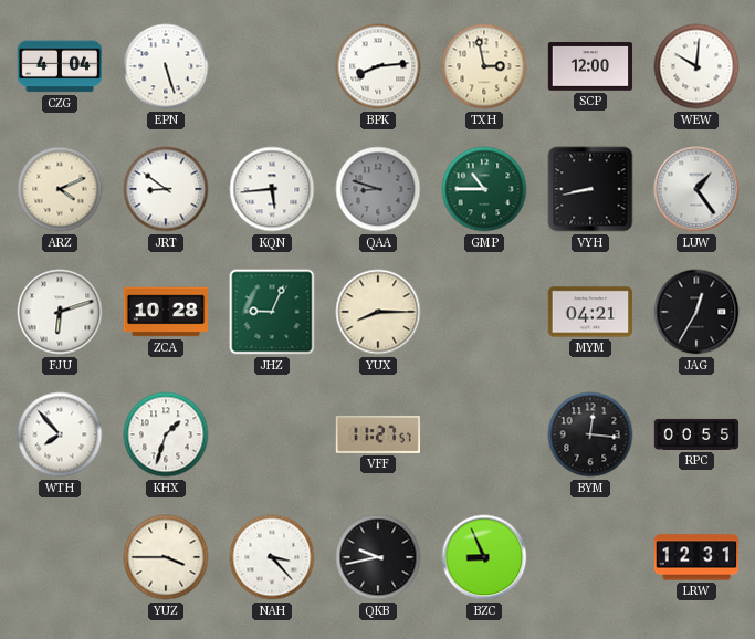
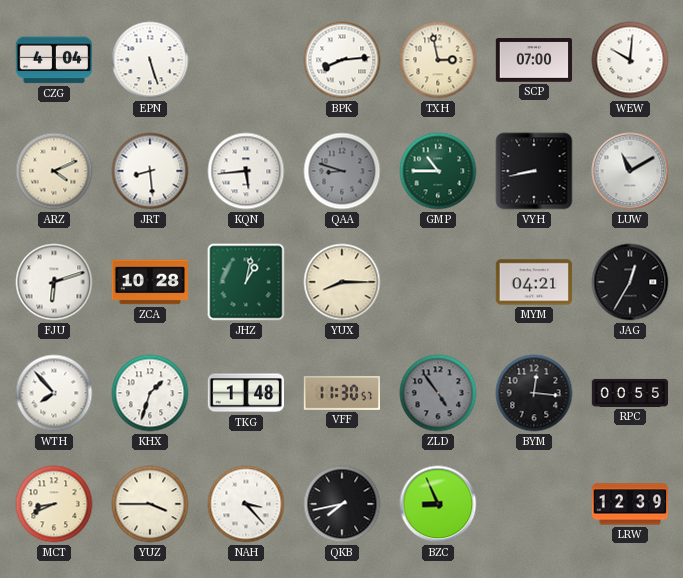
SCP: 12:00 -> 07:00 (534, 60)
JRT: 8:51 -> 8:29 (150, 171)
LUW: 1:24 -> 11:10 (630, 171)
JHZ: 9:04 -> 1:02 (246, 282)
TKG: none -> 1:48 (245, 393)
VFF: 11:27 -> 11:30 (341, 393)
ZLD: none -> 4:54 (438, 393)
MCT: none -> 8:41 (54, 504)
QKB: 9:43 -> 7:43 (342, 504)
LRW: 12:31 -> 12:39 (630, 504)
